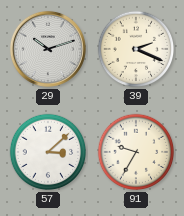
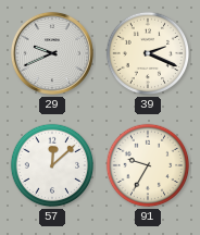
29: 10:12 -> 9:41 (52, 53)
57: 3:08 -> 12:08 (52, 165)
